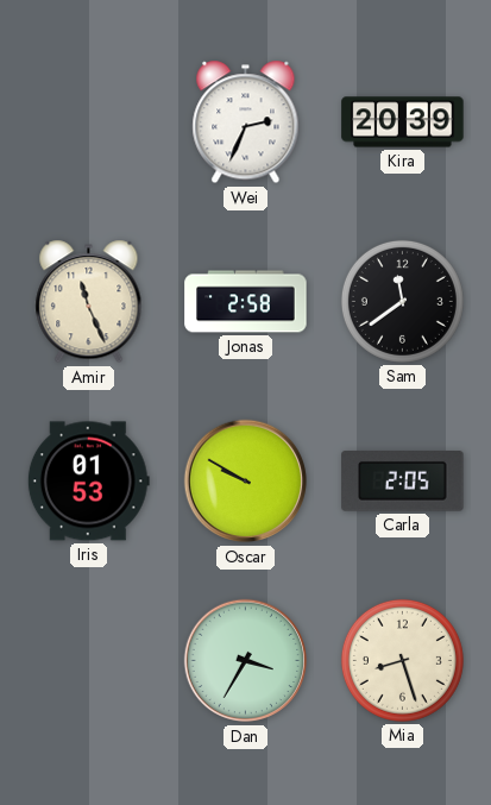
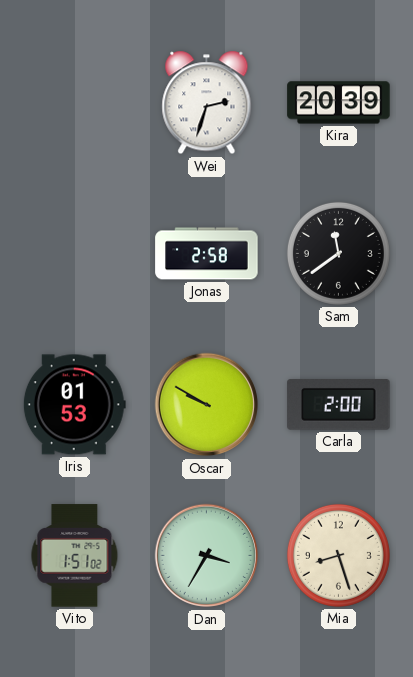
Wei: 2:34 -> 2:33 (207, 103)
Amir: 11:26 -> none (89, 302)
Carla: 2:05 -> 2:00 (339, 405)
Vito: none -> 1:51 (75, 556)
